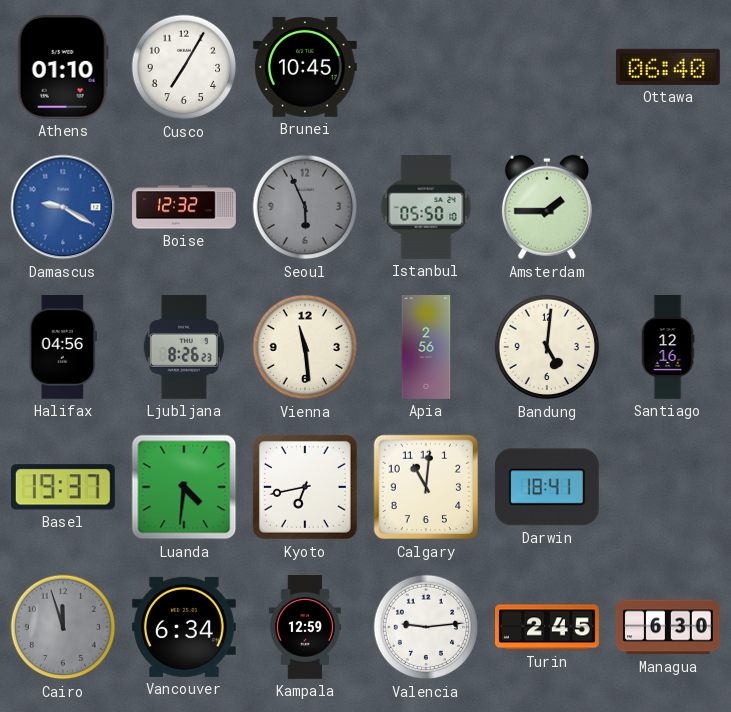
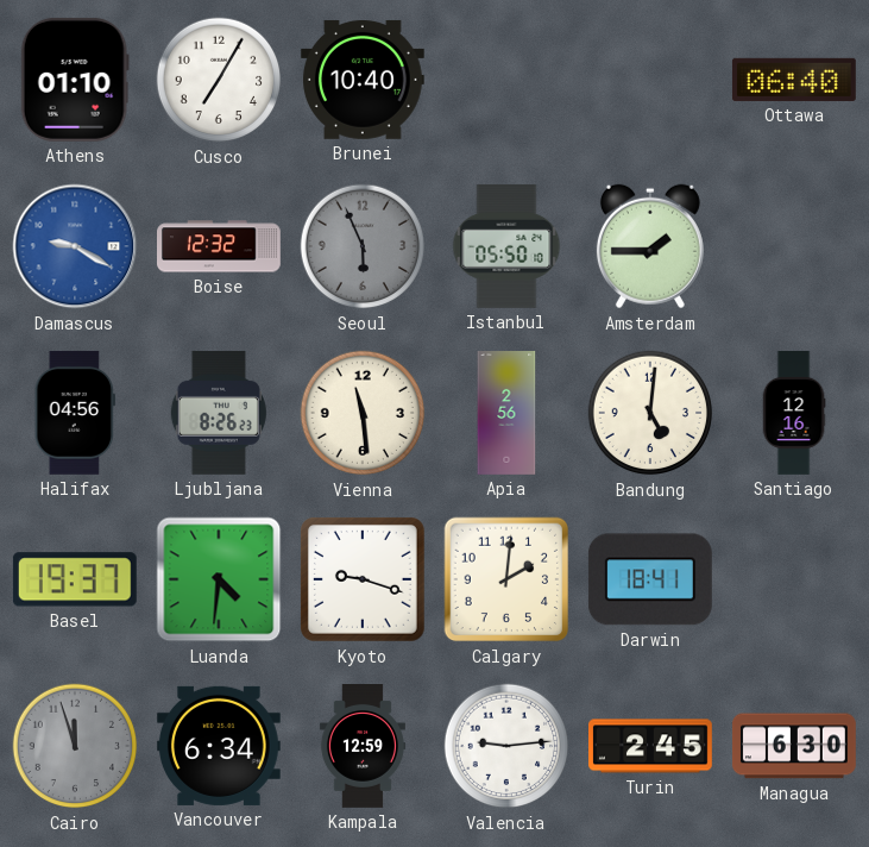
Brunei: 10:45 -> 10:40 (363, 80)
Kyoto: 6:43 -> 9:18 (363, 579)
Calgary: 11:01 -> 2:01 (506, 579)
